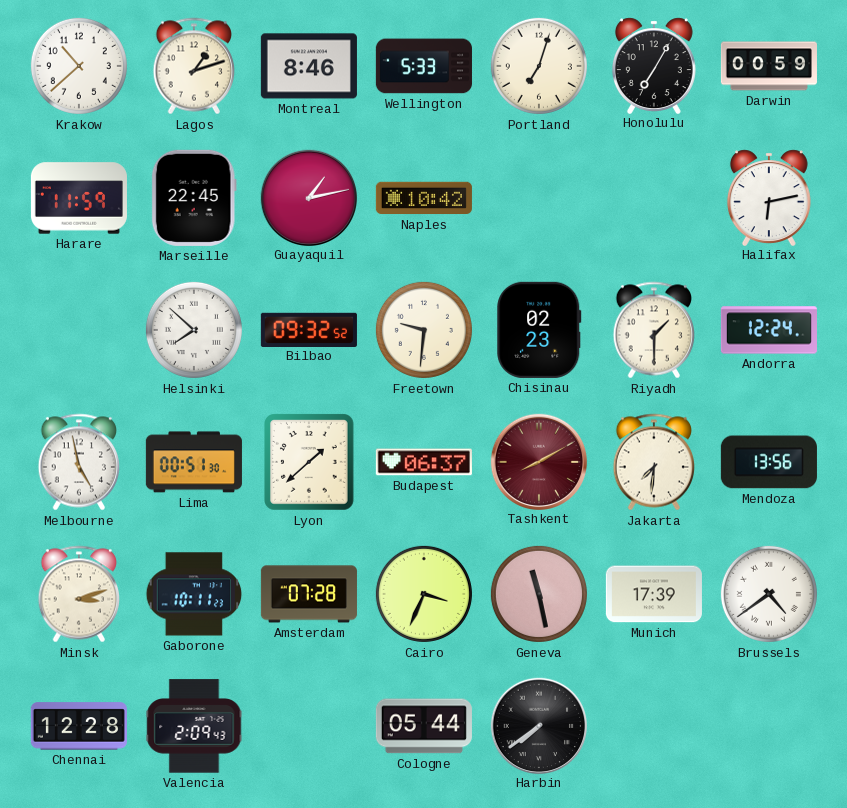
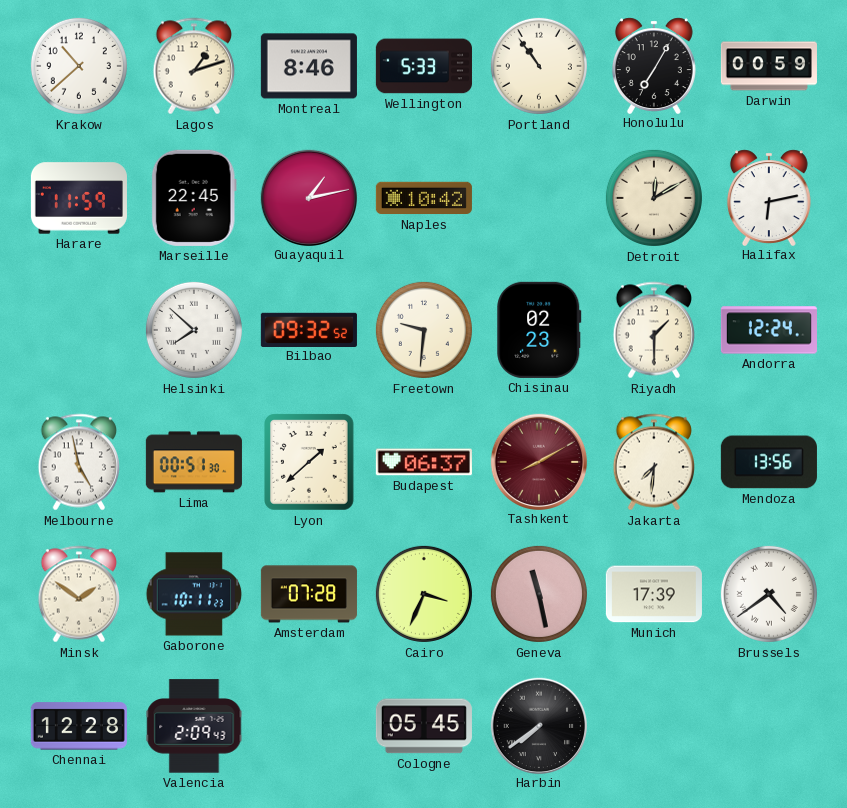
Portland: 7:03 -> 10:54 (539, 66)
Detroit: none -> 12:10 (654, 198)
Minsk: 3:12 -> 1:51 (79, 594)
Cologne: 05:44 -> 05:45 (424, 726)
